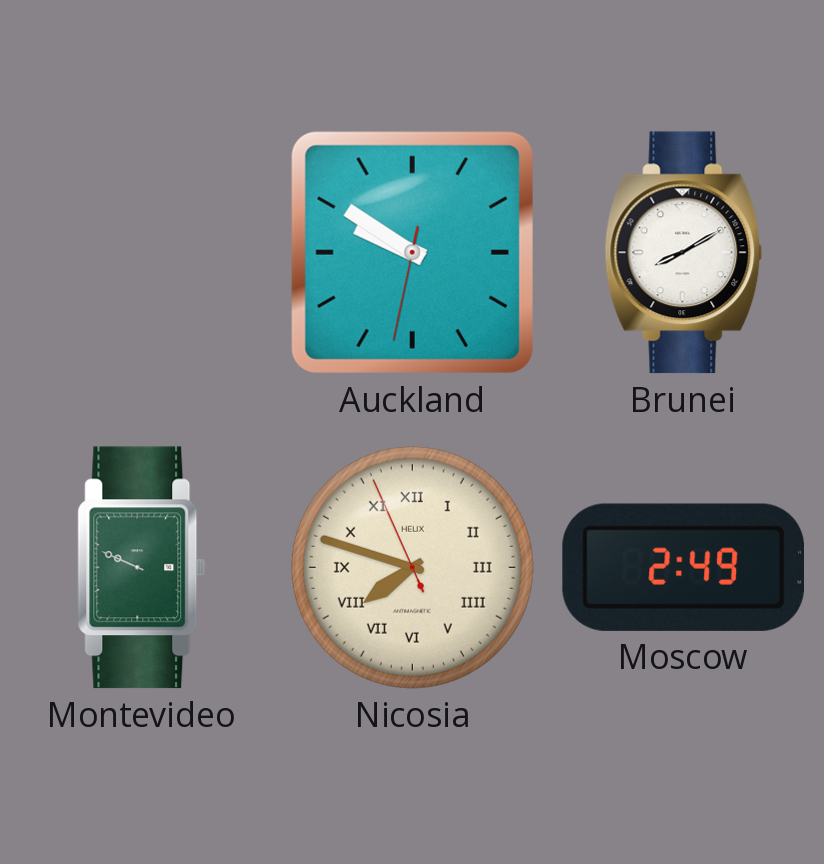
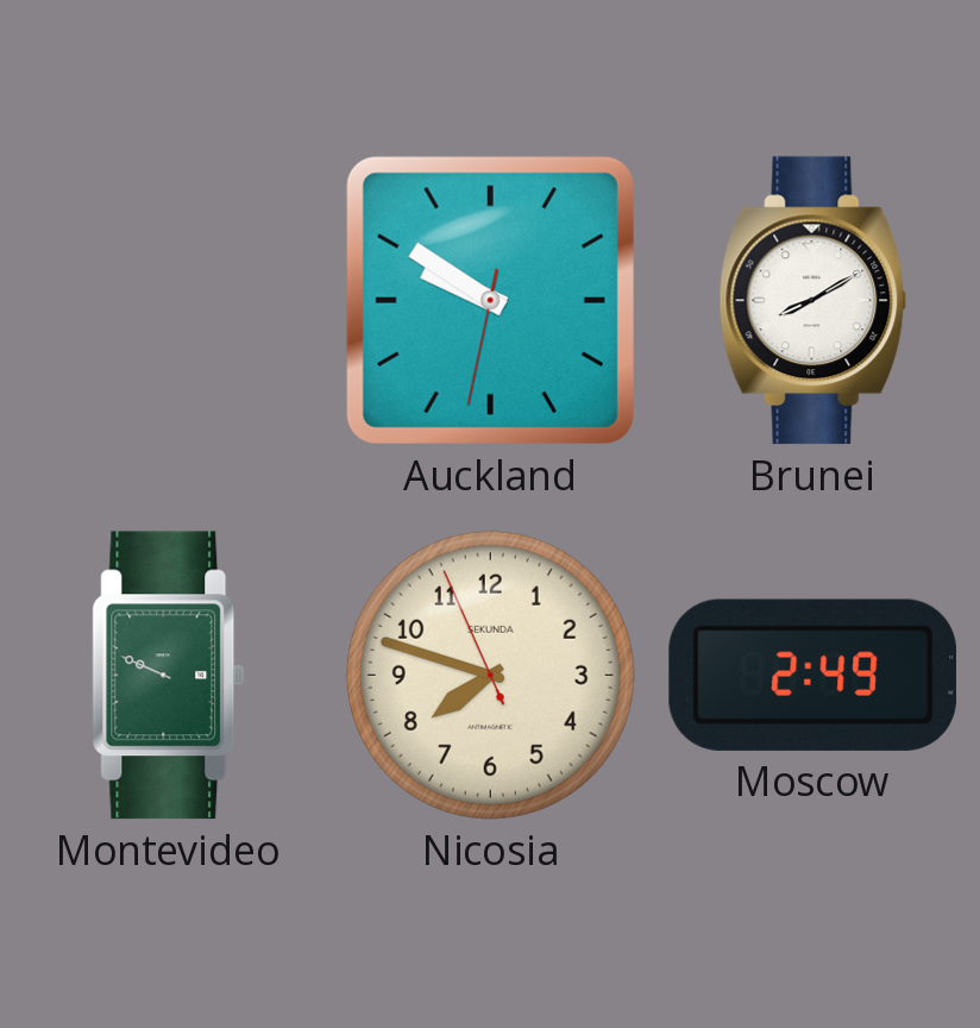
Nicosia numerals: Roman -> Arabic (490, 675)
Nicosia brand: HELIX -> SEKUNDA (490, 675)
